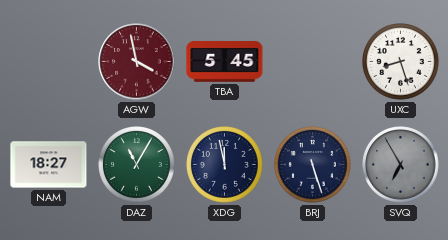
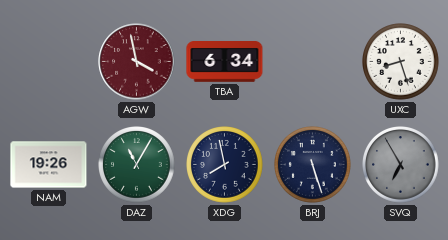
TBA: 5:45 -> 6:34 (225, 62)
NAM: 18:27 -> 19:26 (49, 165)
XDG: 11:58 -> 7:58 (225, 165)
